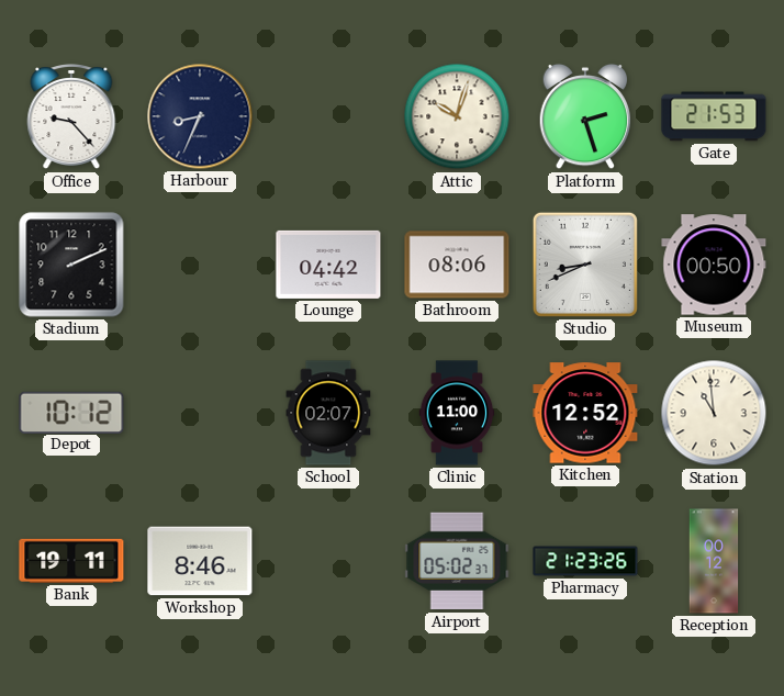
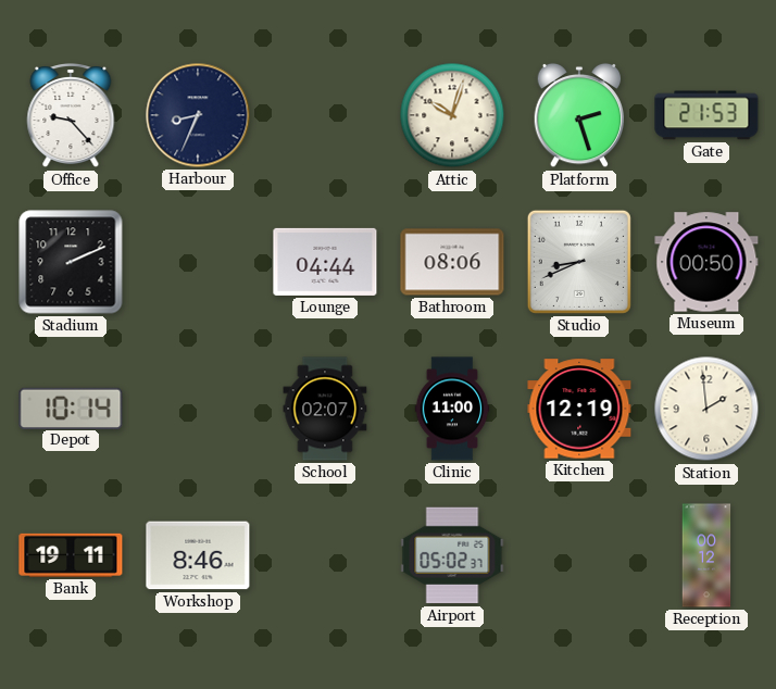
Lounge: 04:42 -> 04:44 (325, 262)
Depot: 10:12 -> 10:14 (71, 408)
Kitchen: 12:52 -> 12:19 (579, 409)
Station: 10:59 -> 1:59 (706, 409)
Pharmacy: 21:23 -> none (585, 561)
